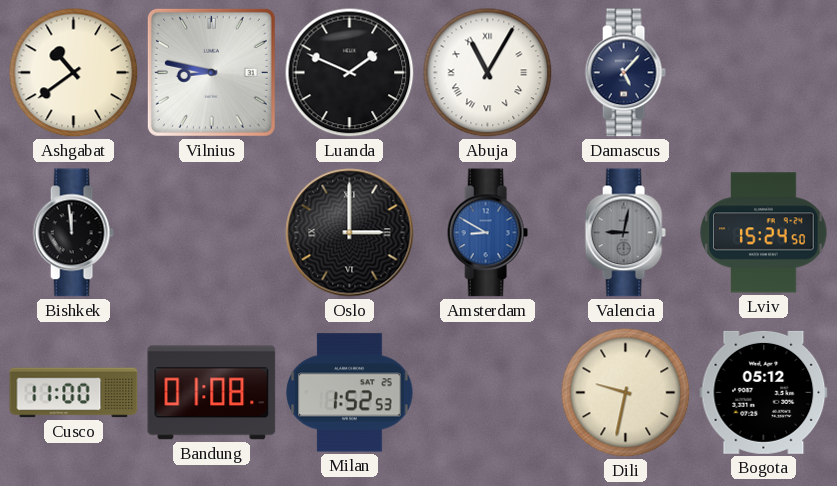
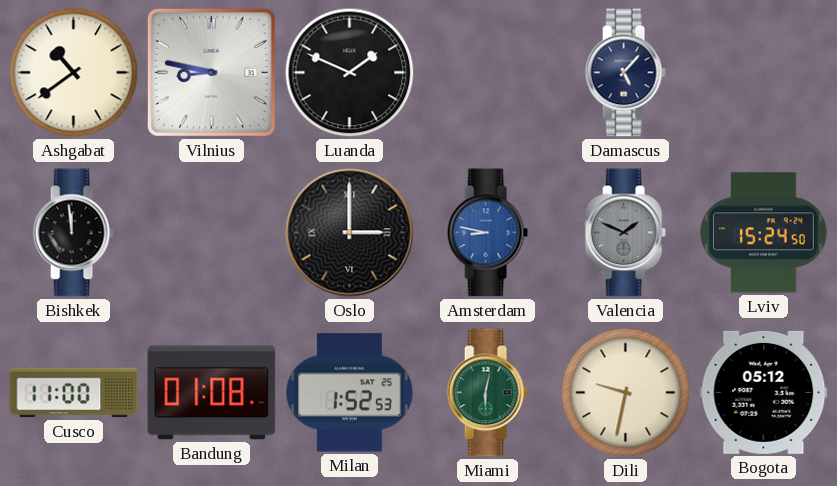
Abuja: 11:05 -> none (488, 73)
Amsterdam: 8:50 -> 8:47 (487, 233)
Valencia: 9:02 -> 1:49 (625, 233)
Miami: none -> 6:02 (487, 393)
